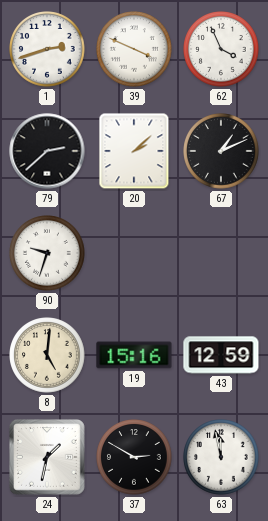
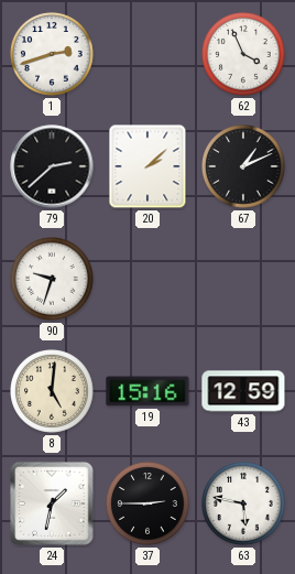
39: 3:49 -> none (134, 49)
37: 2:50 -> 2:45 (147, 503)
63: 11:58 -> 5:47 (243, 503)
